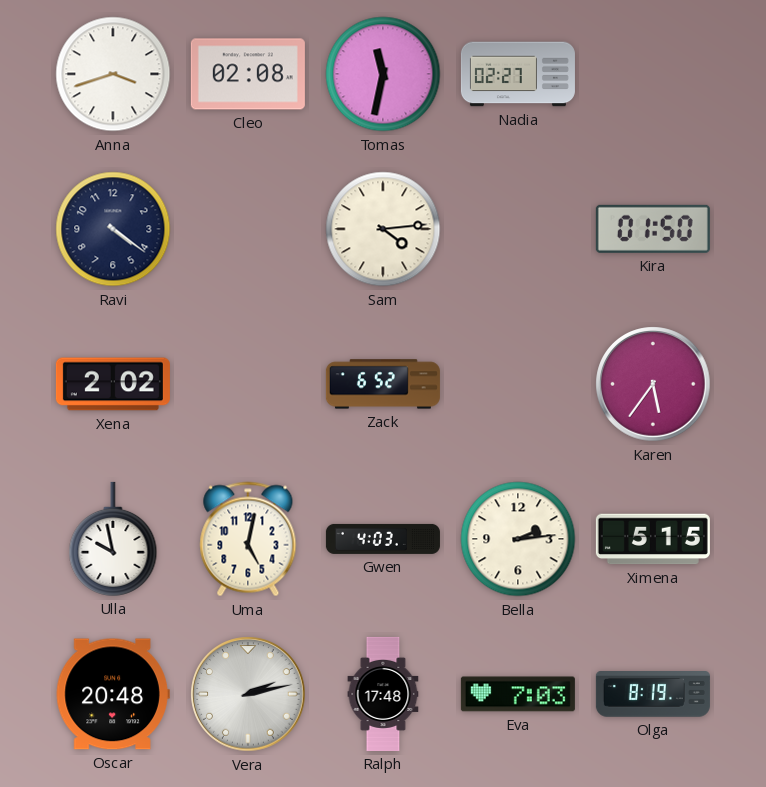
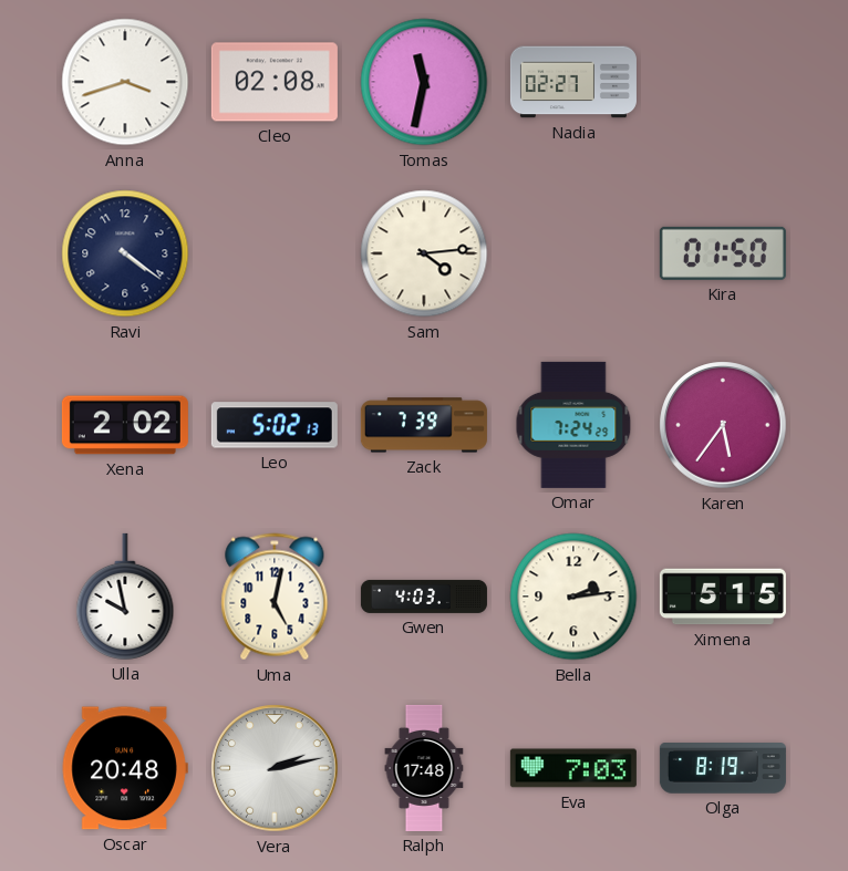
Leo: none -> 5:02 (275, 425)
Zack: 6:52 -> 7:39 (424, 425)
Omar: none -> 7:24 (573, 425)
